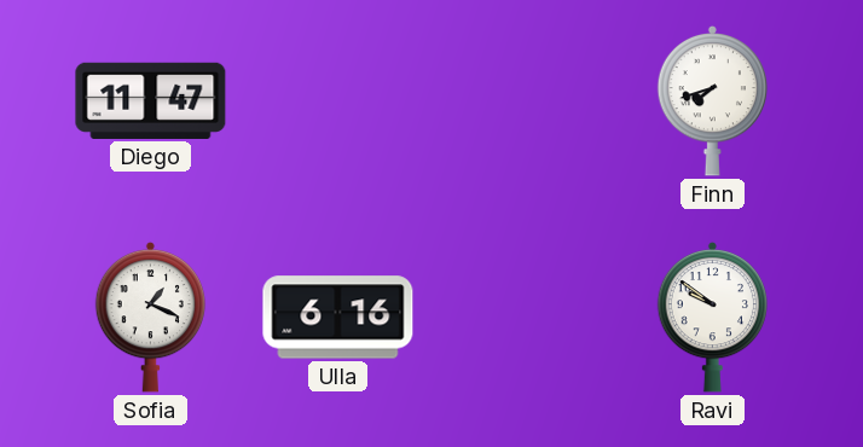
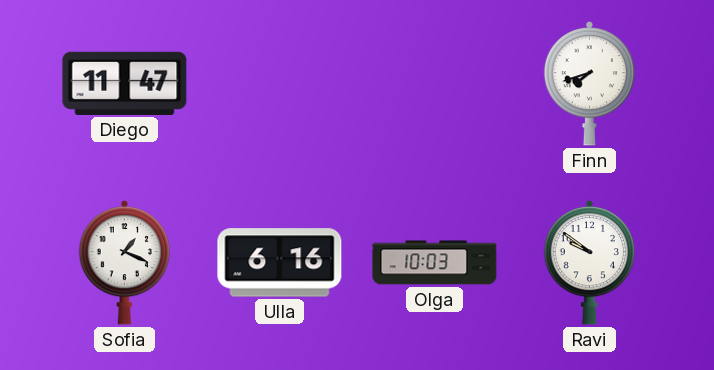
Olga: none -> 10:03 (435, 263)
